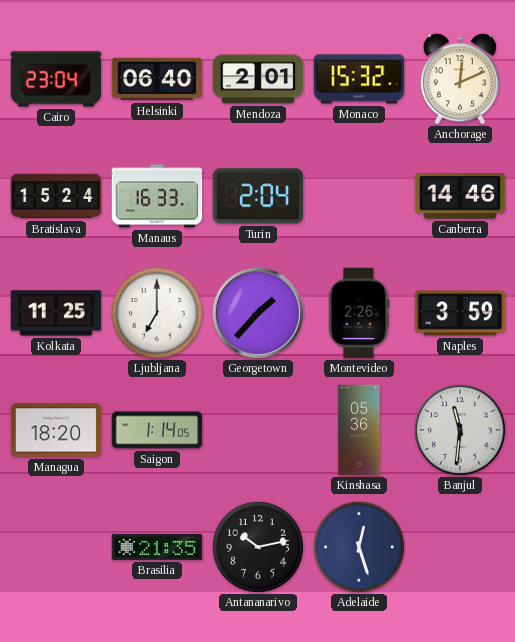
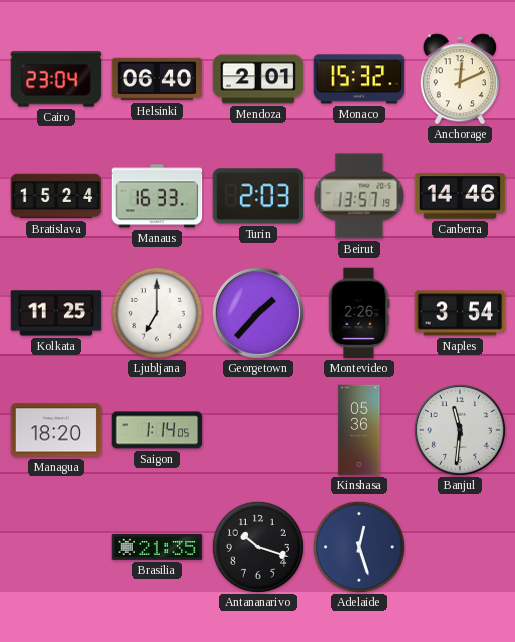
Turin: 2:04 -> 2:03 (258, 196)
Beirut: none -> 13:57 (359, 196)
Naples: 3:59 -> 3:54 (460, 313)
Antananarivo: 10:13 -> 10:18 (258, 547)
